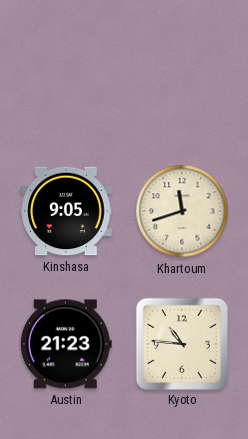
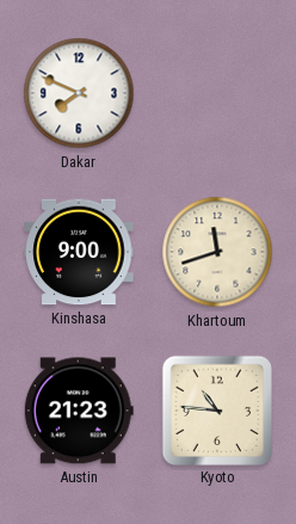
Dakar: none -> 7:49 (79, 93)
Kinshasa: 9:05 -> 9:00 (79, 252)
